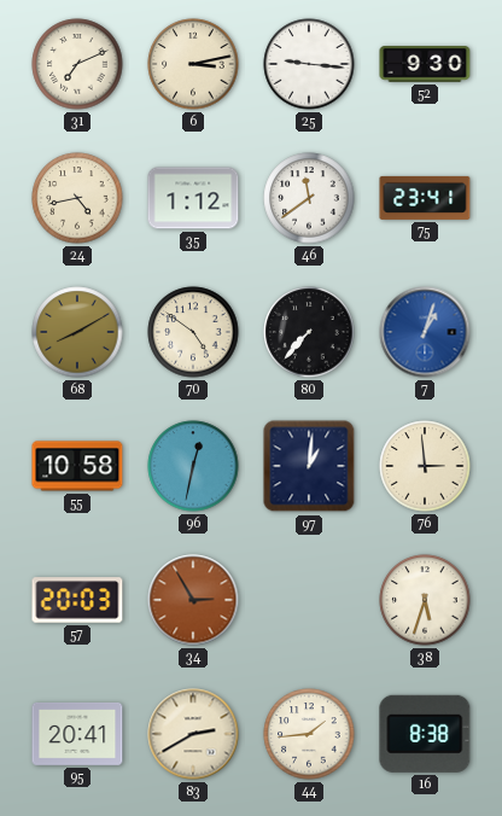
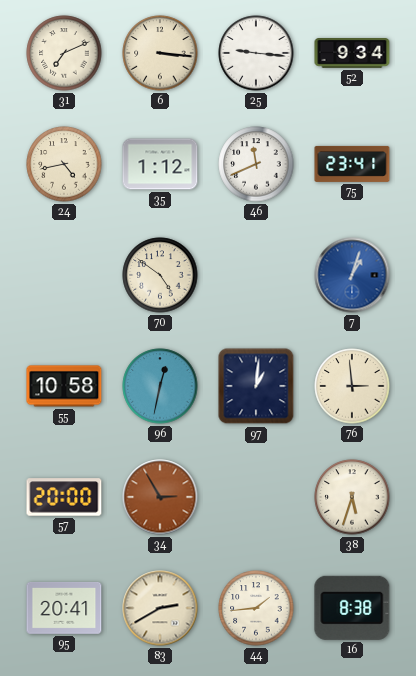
6: 3:13 -> 3:16 (160, 53)
52: 9:30 -> 9:34 (352, 54)
46: 11:39 -> 11:41 (256, 164)
68: 8:10 -> none (77, 332)
80: 7:37 -> none (309, 332)
57: 20:03 -> 20:00 (64, 497)
